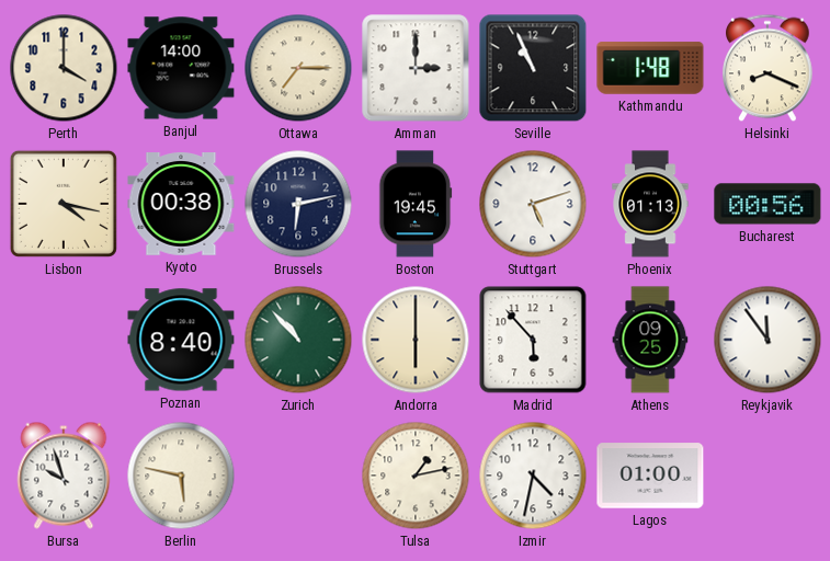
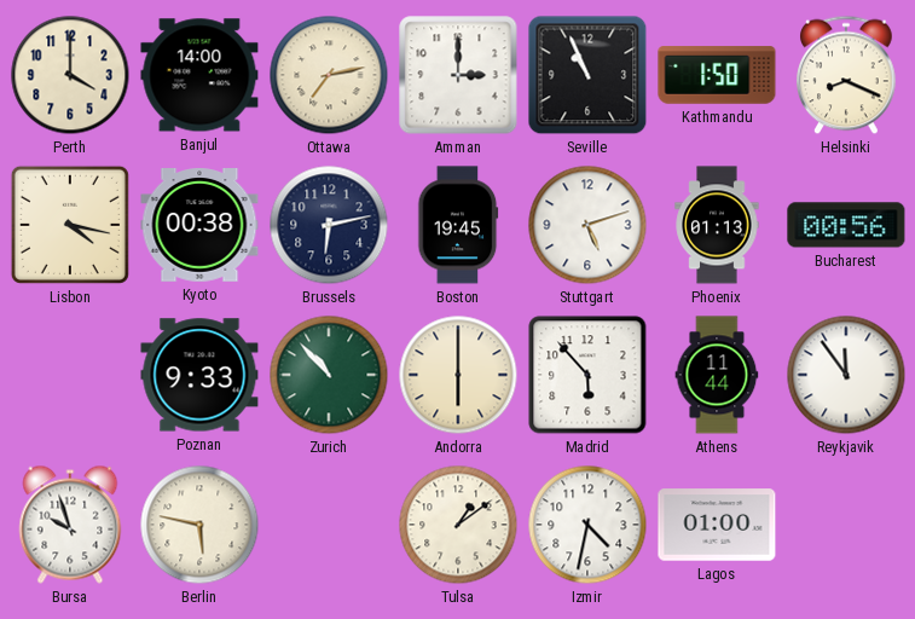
Ottawa: 7:15 -> 7:13 (329, 75)
Kathmandu: 1:48 -> 1:50 (717, 75)
Poznan: 8:40 -> 9:33 (199, 375)
Athens: 09:25 -> 11:44 (717, 375)
Tulsa: 1:13 -> 1:09 (458, 525)
